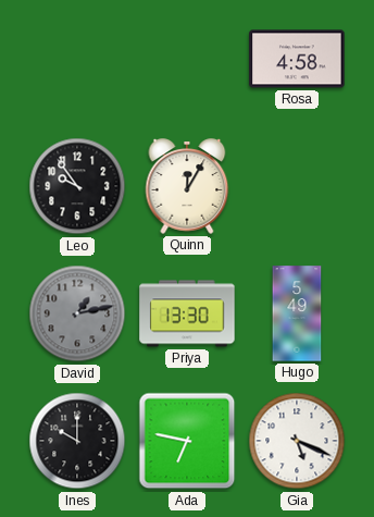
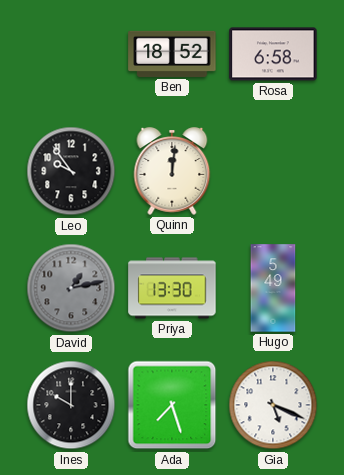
Ben: none -> 18:52 (172, 54)
Rosa: 4:58 -> 6:58 (273, 54)
Quinn: 12:05 -> 12:01 (172, 171)
Ada: 6:47 -> 7:27 (172, 405)
